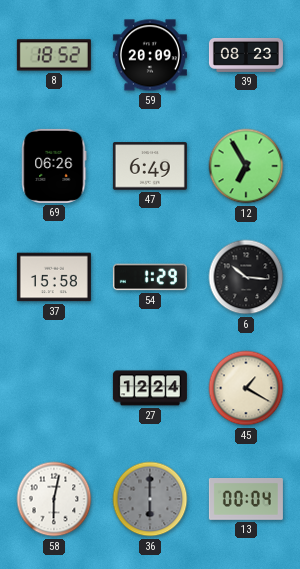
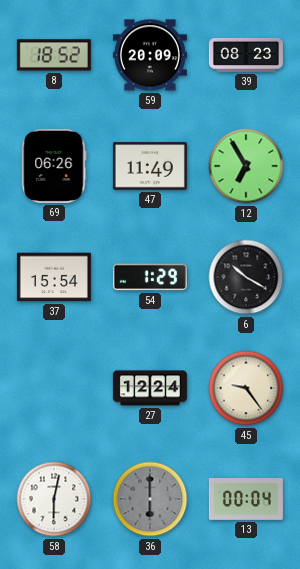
47: 6:49 -> 11:49 (150, 166)
37: 15:58 -> 15:54 (54, 277)
6: 10:16 -> 10:20 (246, 277)
45: 1:20 -> 9:24 (246, 388)
